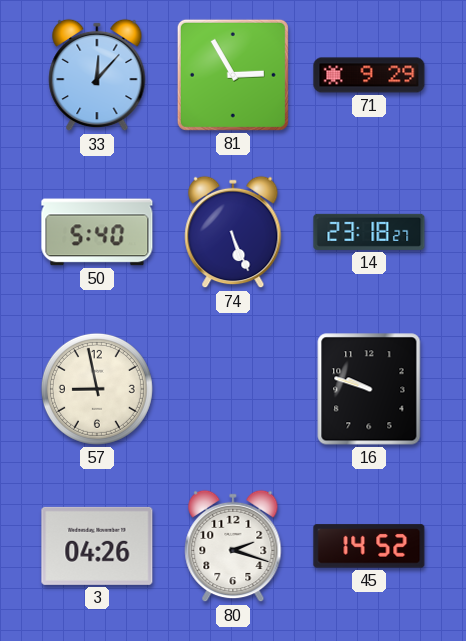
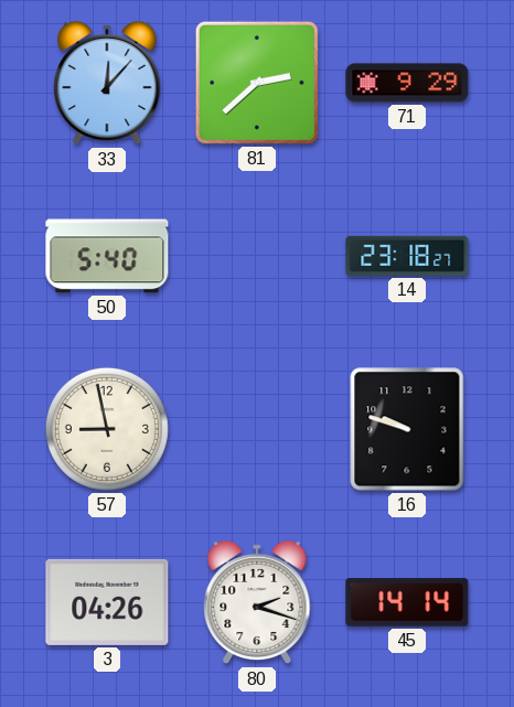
81: 2:55 -> 2:38 (257, 83)
74: 5:26 -> none (233, 232)
45: 14:52 -> 14:14 (407, 602)
